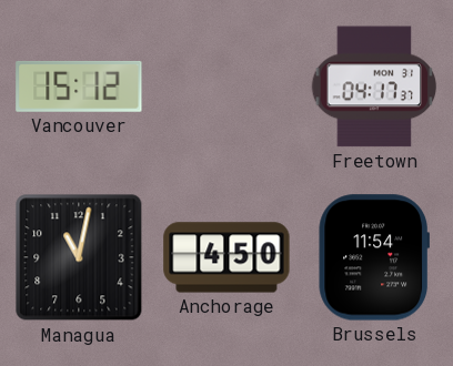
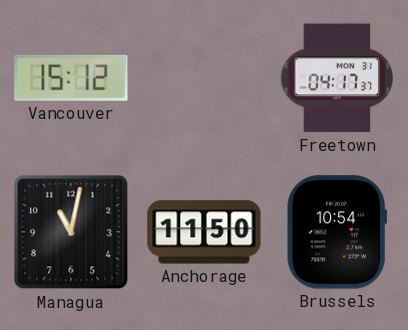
Anchorage: 4:50 -> 11:50 (204, 232)
Brussels: 11:54 -> 10:54 (336, 232)
